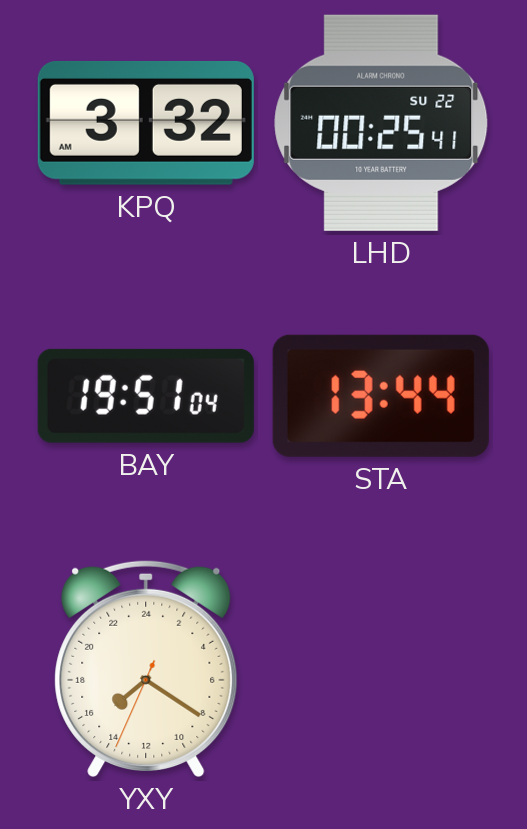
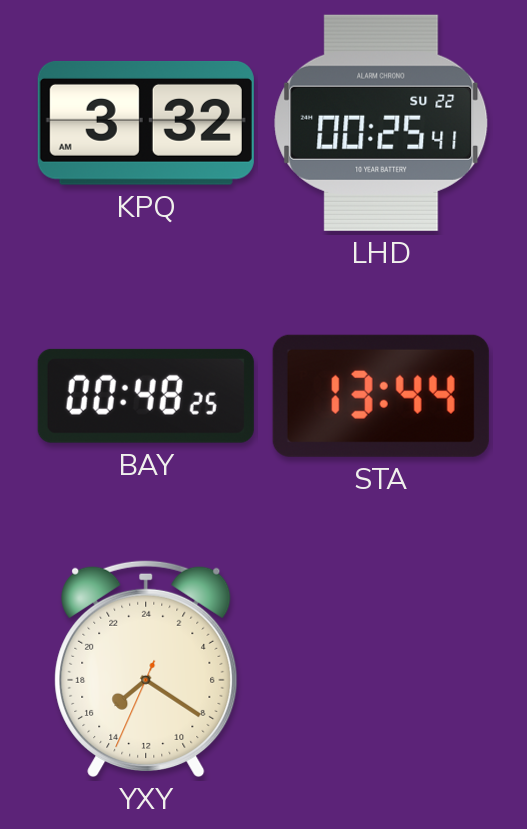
BAY: 19:51 -> 00:48 (146, 396)
